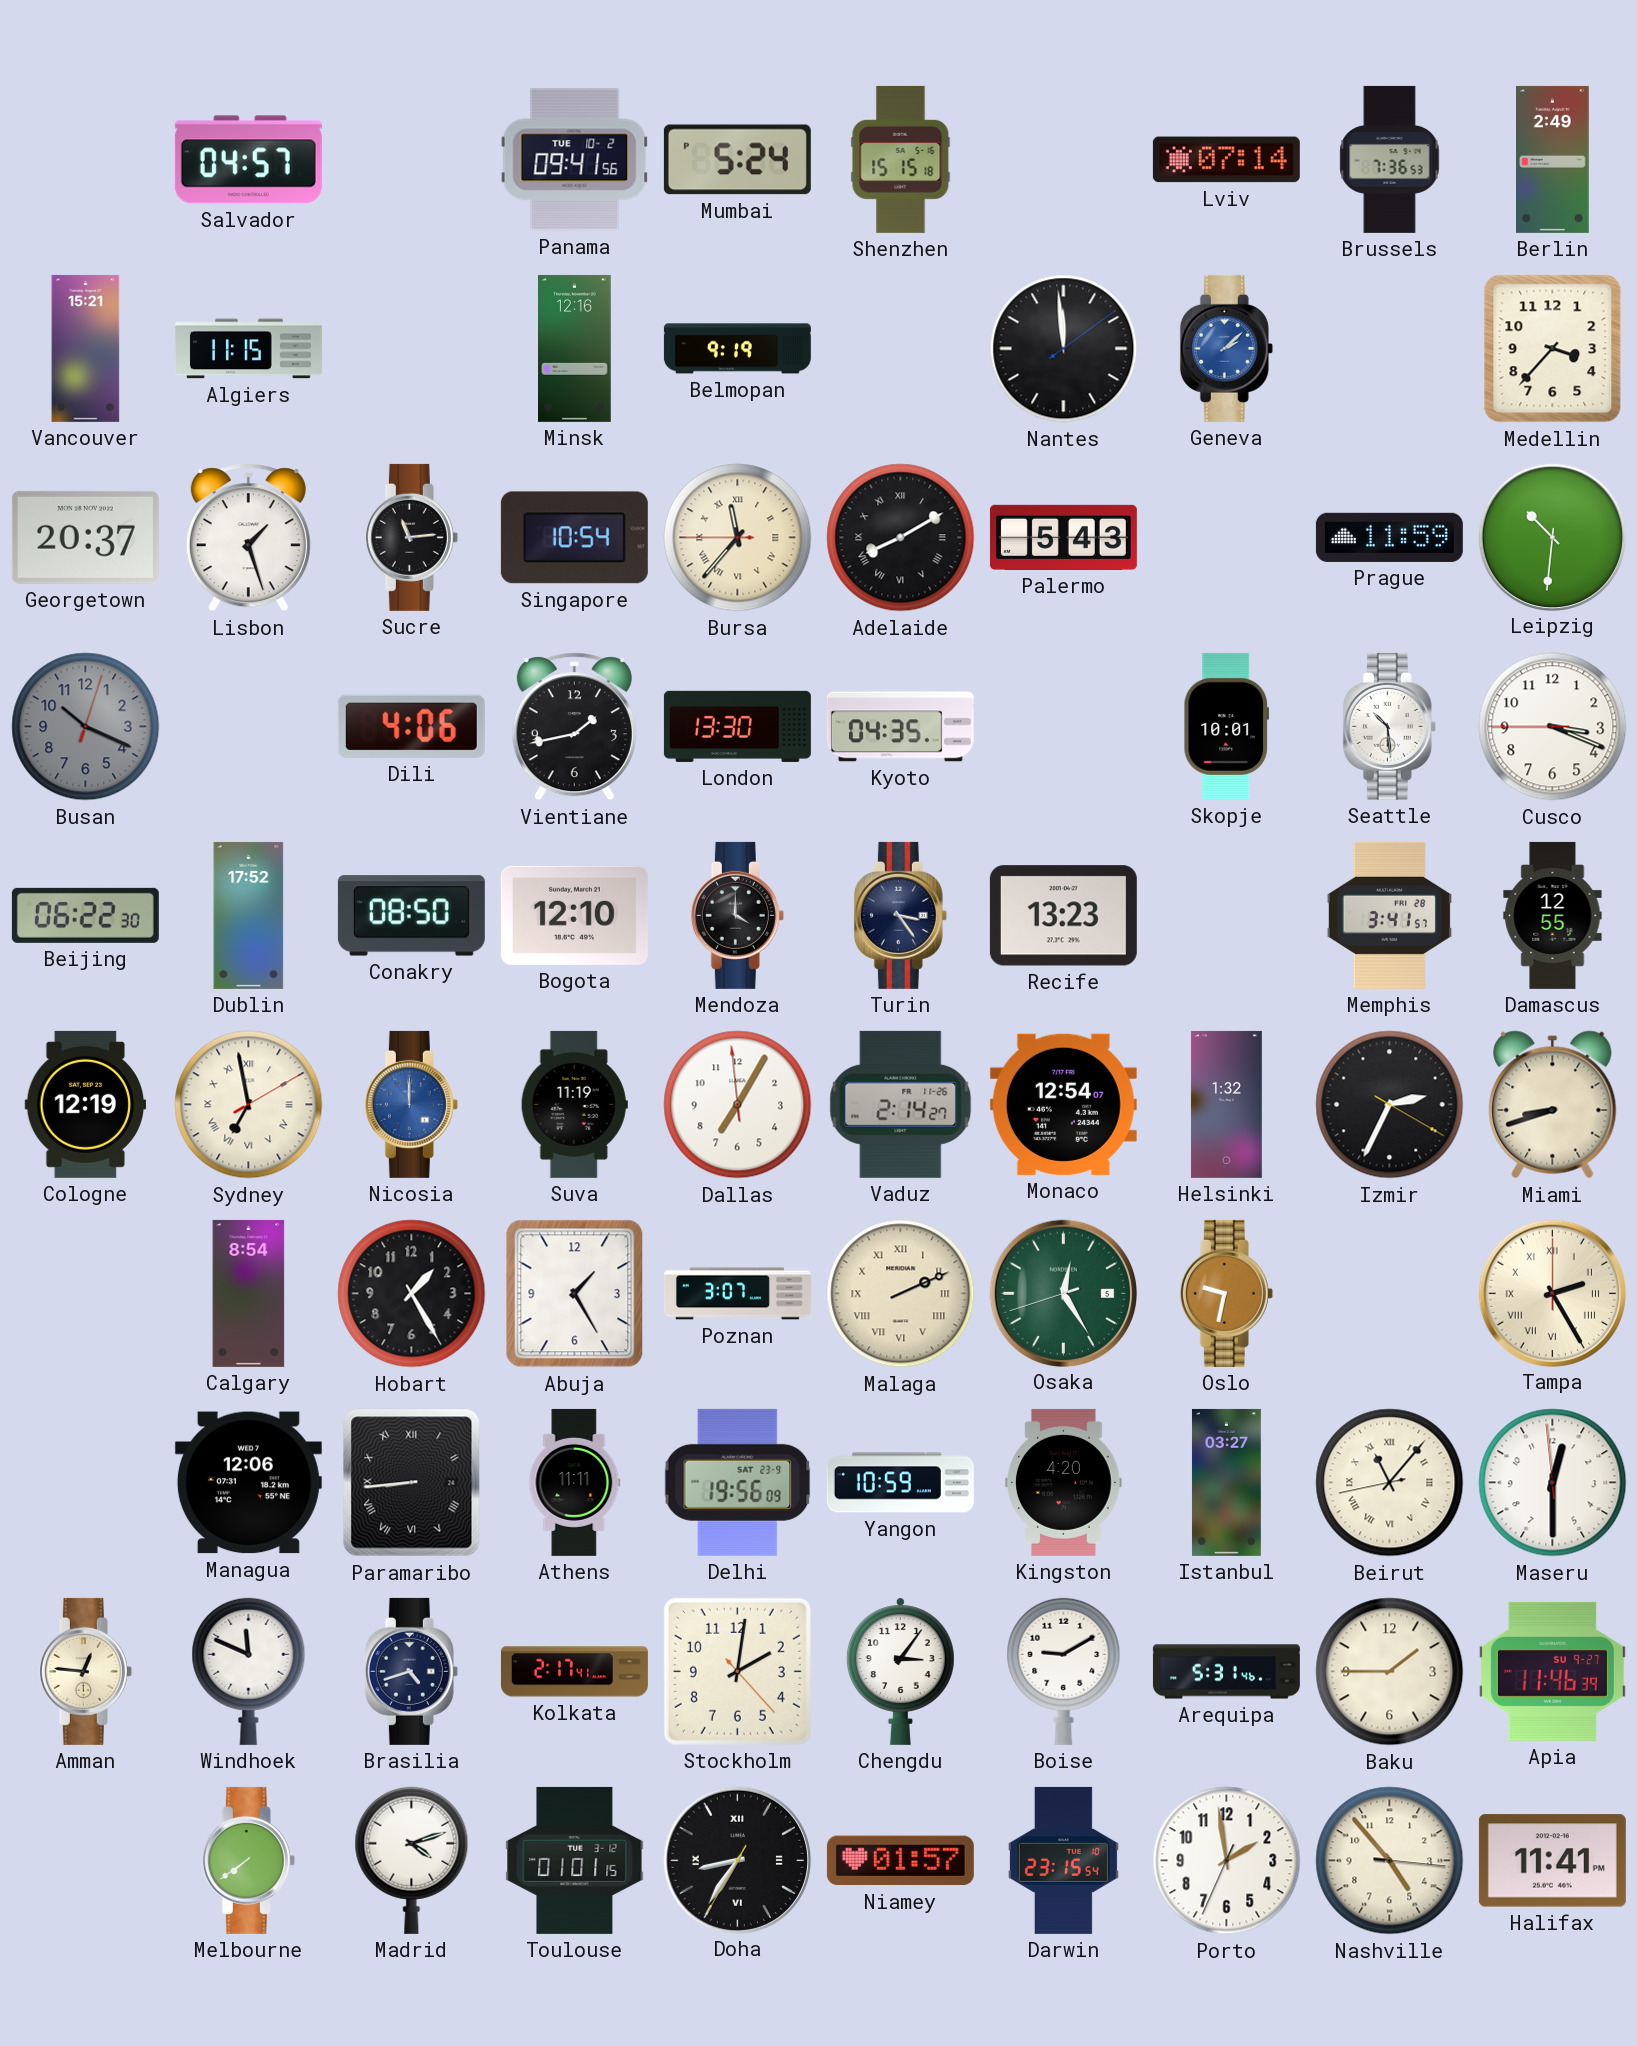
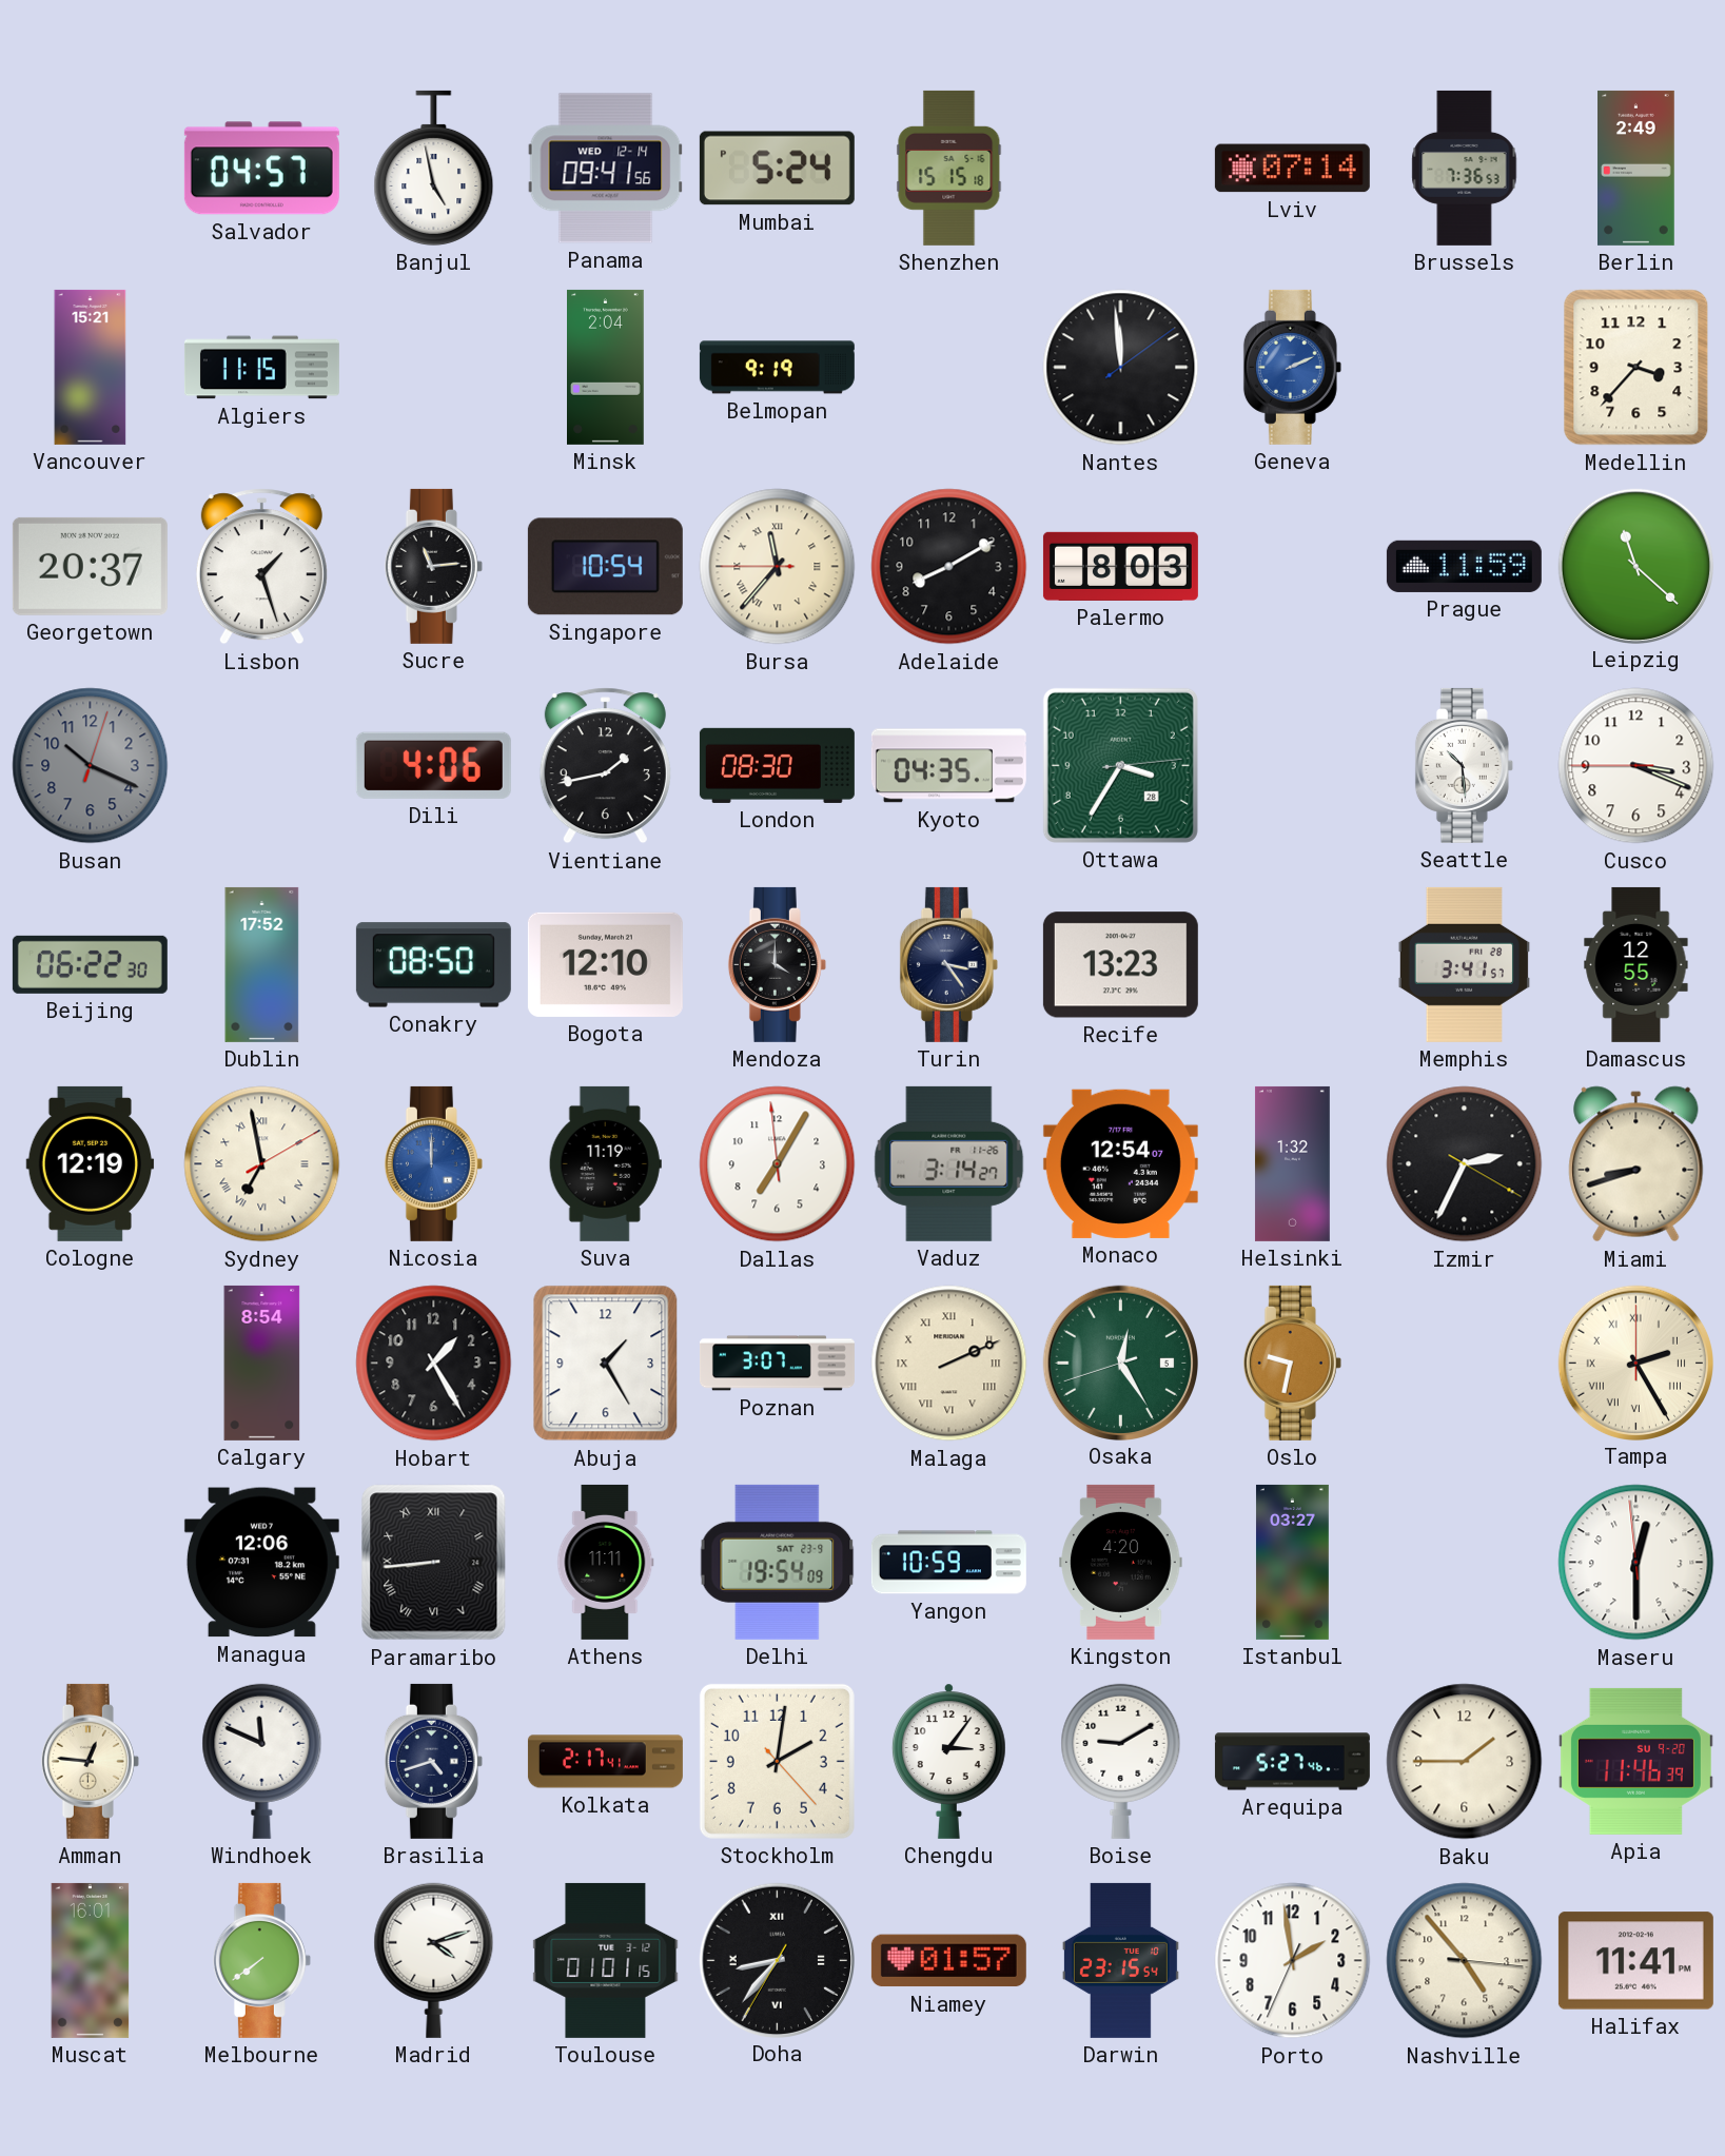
Banjul: none -> 4:58 (434, 168)
Panama date: TUE 10-2 -> WED 12-14 (606, 169)
Minsk: 12:16 -> 2:04 (606, 367)
Geneva: 2:08 -> 2:11 (1292, 367)
Adelaide numerals: Roman -> Arabic (949, 567)
Palermo: 5:43 -> 8:03 (1120, 566)
Leipzig: 10:31 -> 11:22 (1635, 566)
London: 13:30 -> 08:30 (777, 765)
Ottawa: none -> 3:35 (1120, 765)
Skopje: 10:01 -> none (1227, 726)
Vaduz: 2:14 -> 3:14 (949, 1163)
Delhi: 19:56 -> 19:54 (778, 1562)
Beirut: 11:06 -> none (1390, 1483)
Arequipa: 5:31 -> 5:27 (1292, 1762)
Apia date: SU 9-27 -> SU 9-20 (1635, 1761)
Muscat: none -> 16:01 (91, 1960)
Doha: 8:35 -> 8:36 (777, 1960)
